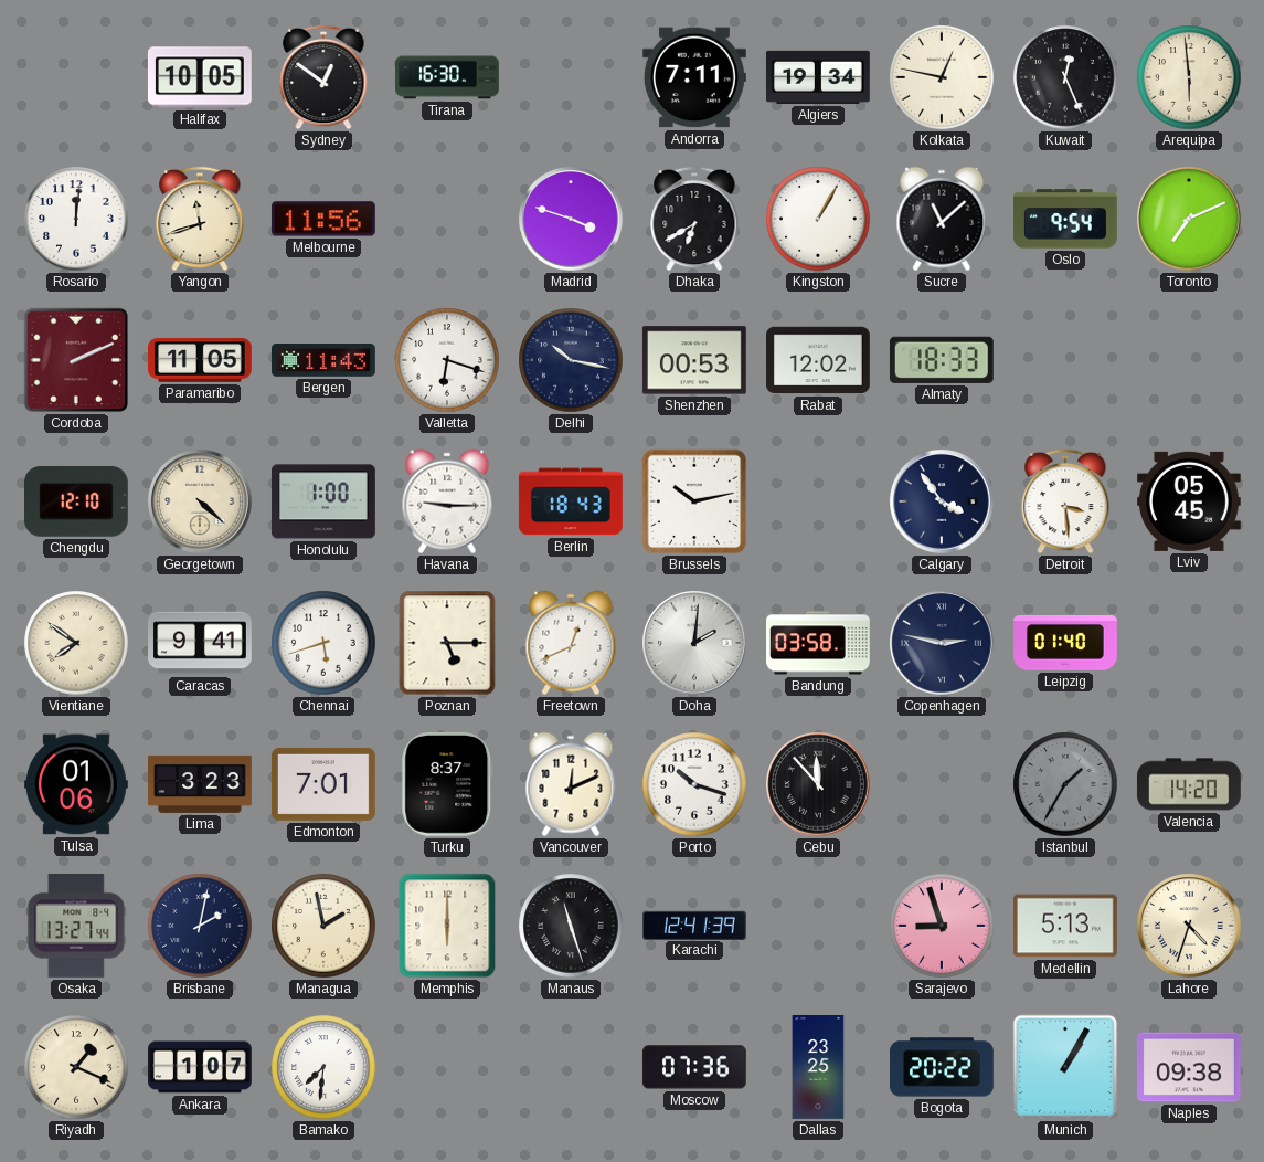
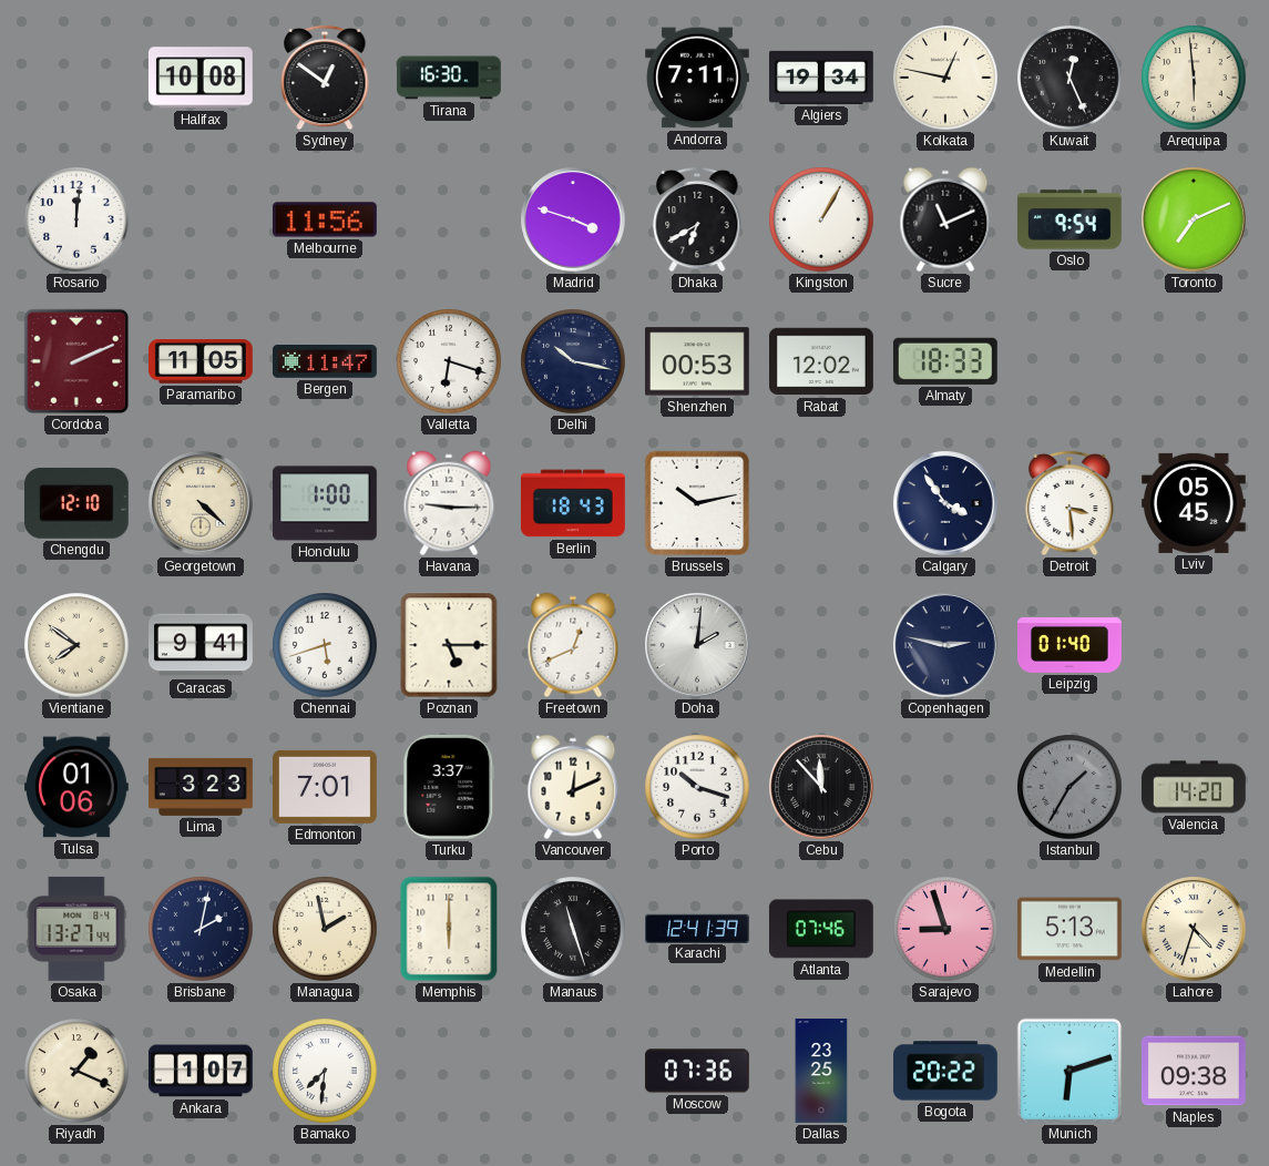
Halifax: 10:05 -> 10:08 (201, 78)
Yangon: 11:42 -> none (200, 219)
Sucre: 11:08 -> 11:11 (945, 219)
Bergen: 11:43 -> 11:47 (326, 362)
Bandung: 03:58 -> none (819, 643)
Turku: 8:37 -> 3:37 (449, 787)
Atlanta: none -> 07:46 (821, 929)
Munich: 1:05 -> 6:12 (1070, 1071)
